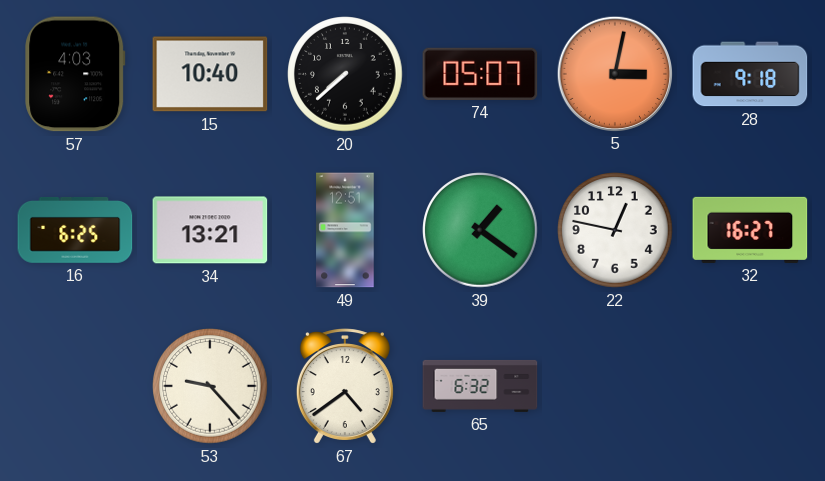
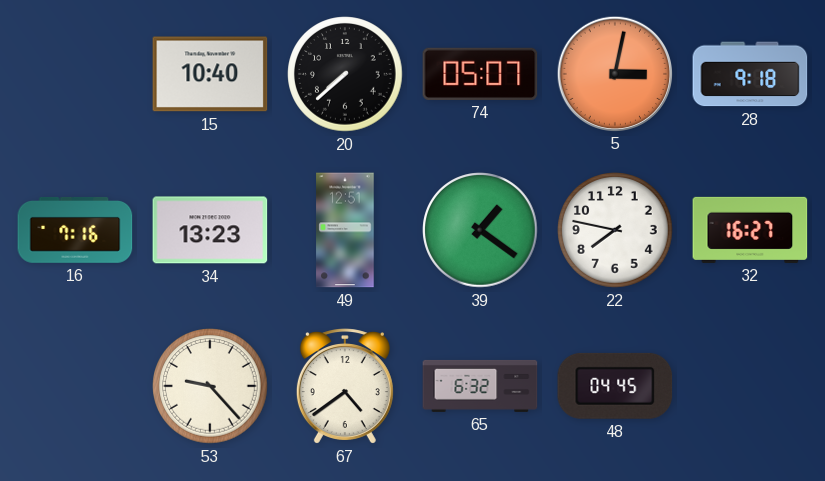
57: 4:03 -> none (75, 74)
16: 6:25 -> 7:16 (75, 230)
34: 13:21 -> 13:23 (210, 230)
22: 12:47 -> 7:47 (615, 230)
48: none -> 04:45 (615, 386)
